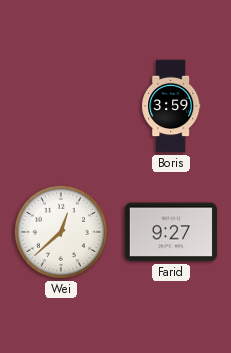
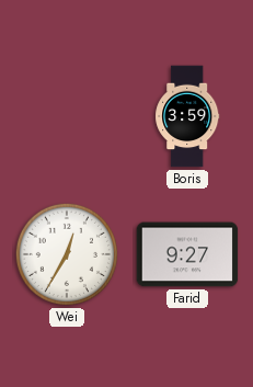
Wei: 12:38 -> 12:35 (67, 254)
